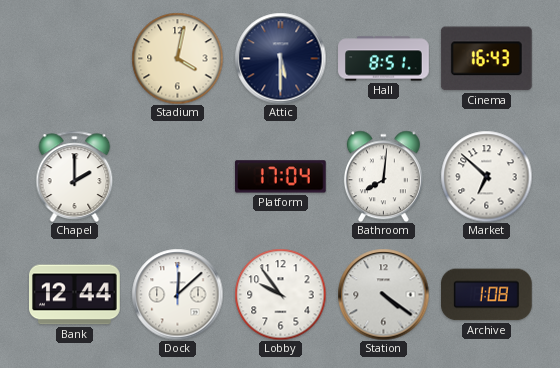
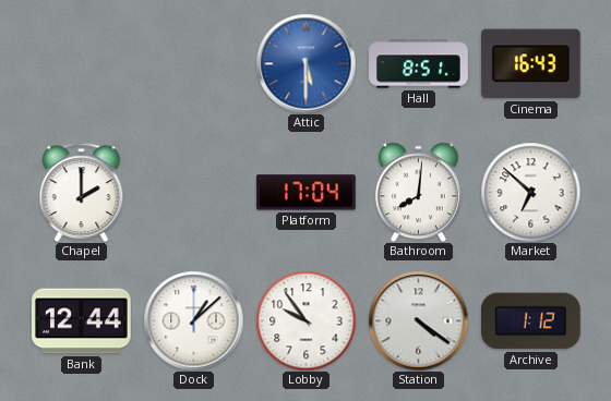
Stadium: 4:02 -> none (177, 58)
Attic dial: navy -> blue (305, 63)
Dock: 12:08 -> 1:08 (193, 320)
Archive: 1:08 -> 1:12 (530, 321)
